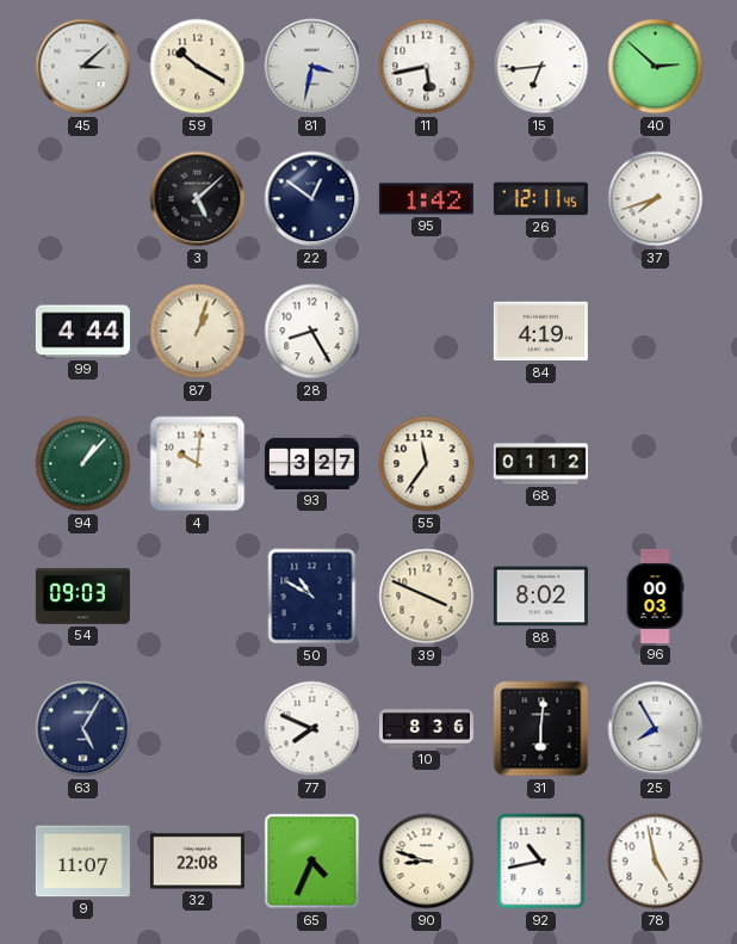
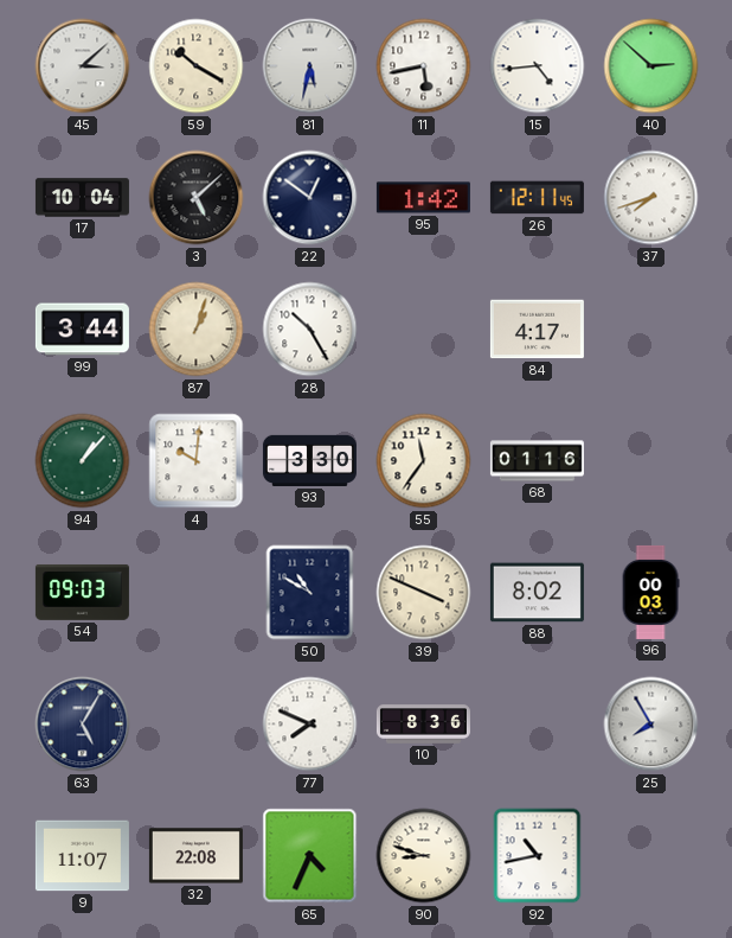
81: 3:32 -> 5:32 (310, 66)
15: 6:44 -> 4:44 (538, 66)
17: none -> 10:04 (82, 198)
99: 4:44 -> 3:44 (82, 330)
28: 8:25 -> 10:25 (310, 330)
84: 4:19 -> 4:17 (537, 330)
93: 3:27 -> 3:30 (309, 460)
68: 01:12 -> 01:16 (537, 461)
31: 6:01 -> none (541, 729)
78: 4:58 -> none (656, 862)
